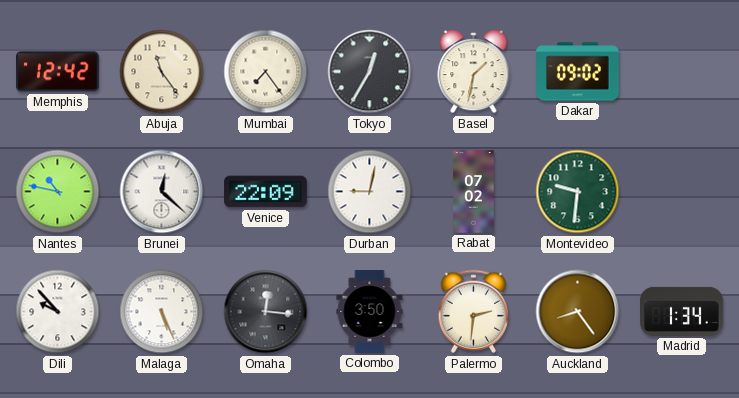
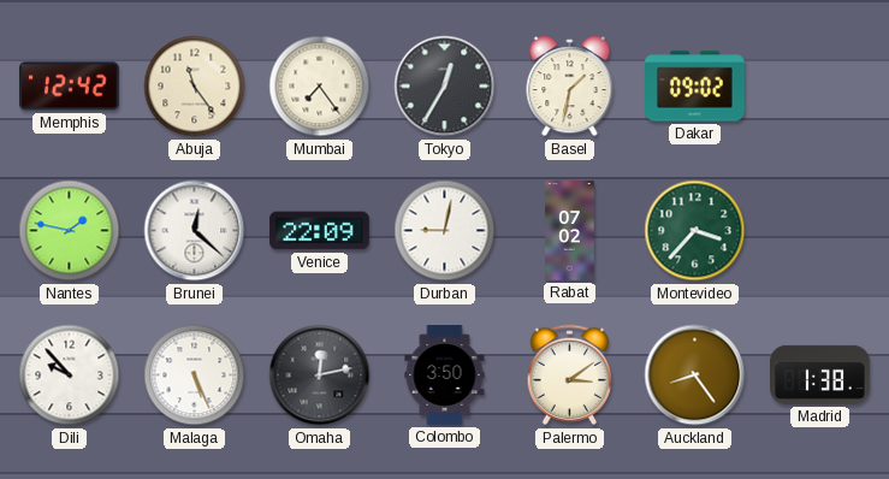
Nantes: 10:47 -> 1:47 (70, 231)
Montevideo: 9:31 -> 3:37 (695, 231)
Omaha: 12:16 -> 12:13 (320, 375)
Palermo: 2:31 -> 3:09 (570, 375)
Madrid: 1:34 -> 1:38 (820, 374)
